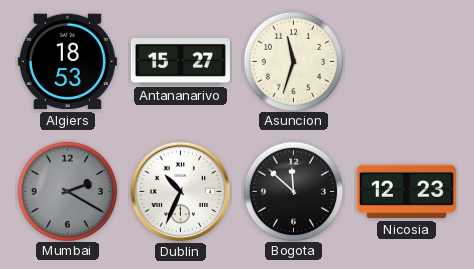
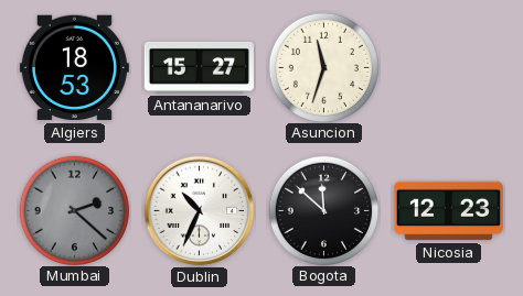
Mumbai: 2:20 -> 2:22 (74, 210)
